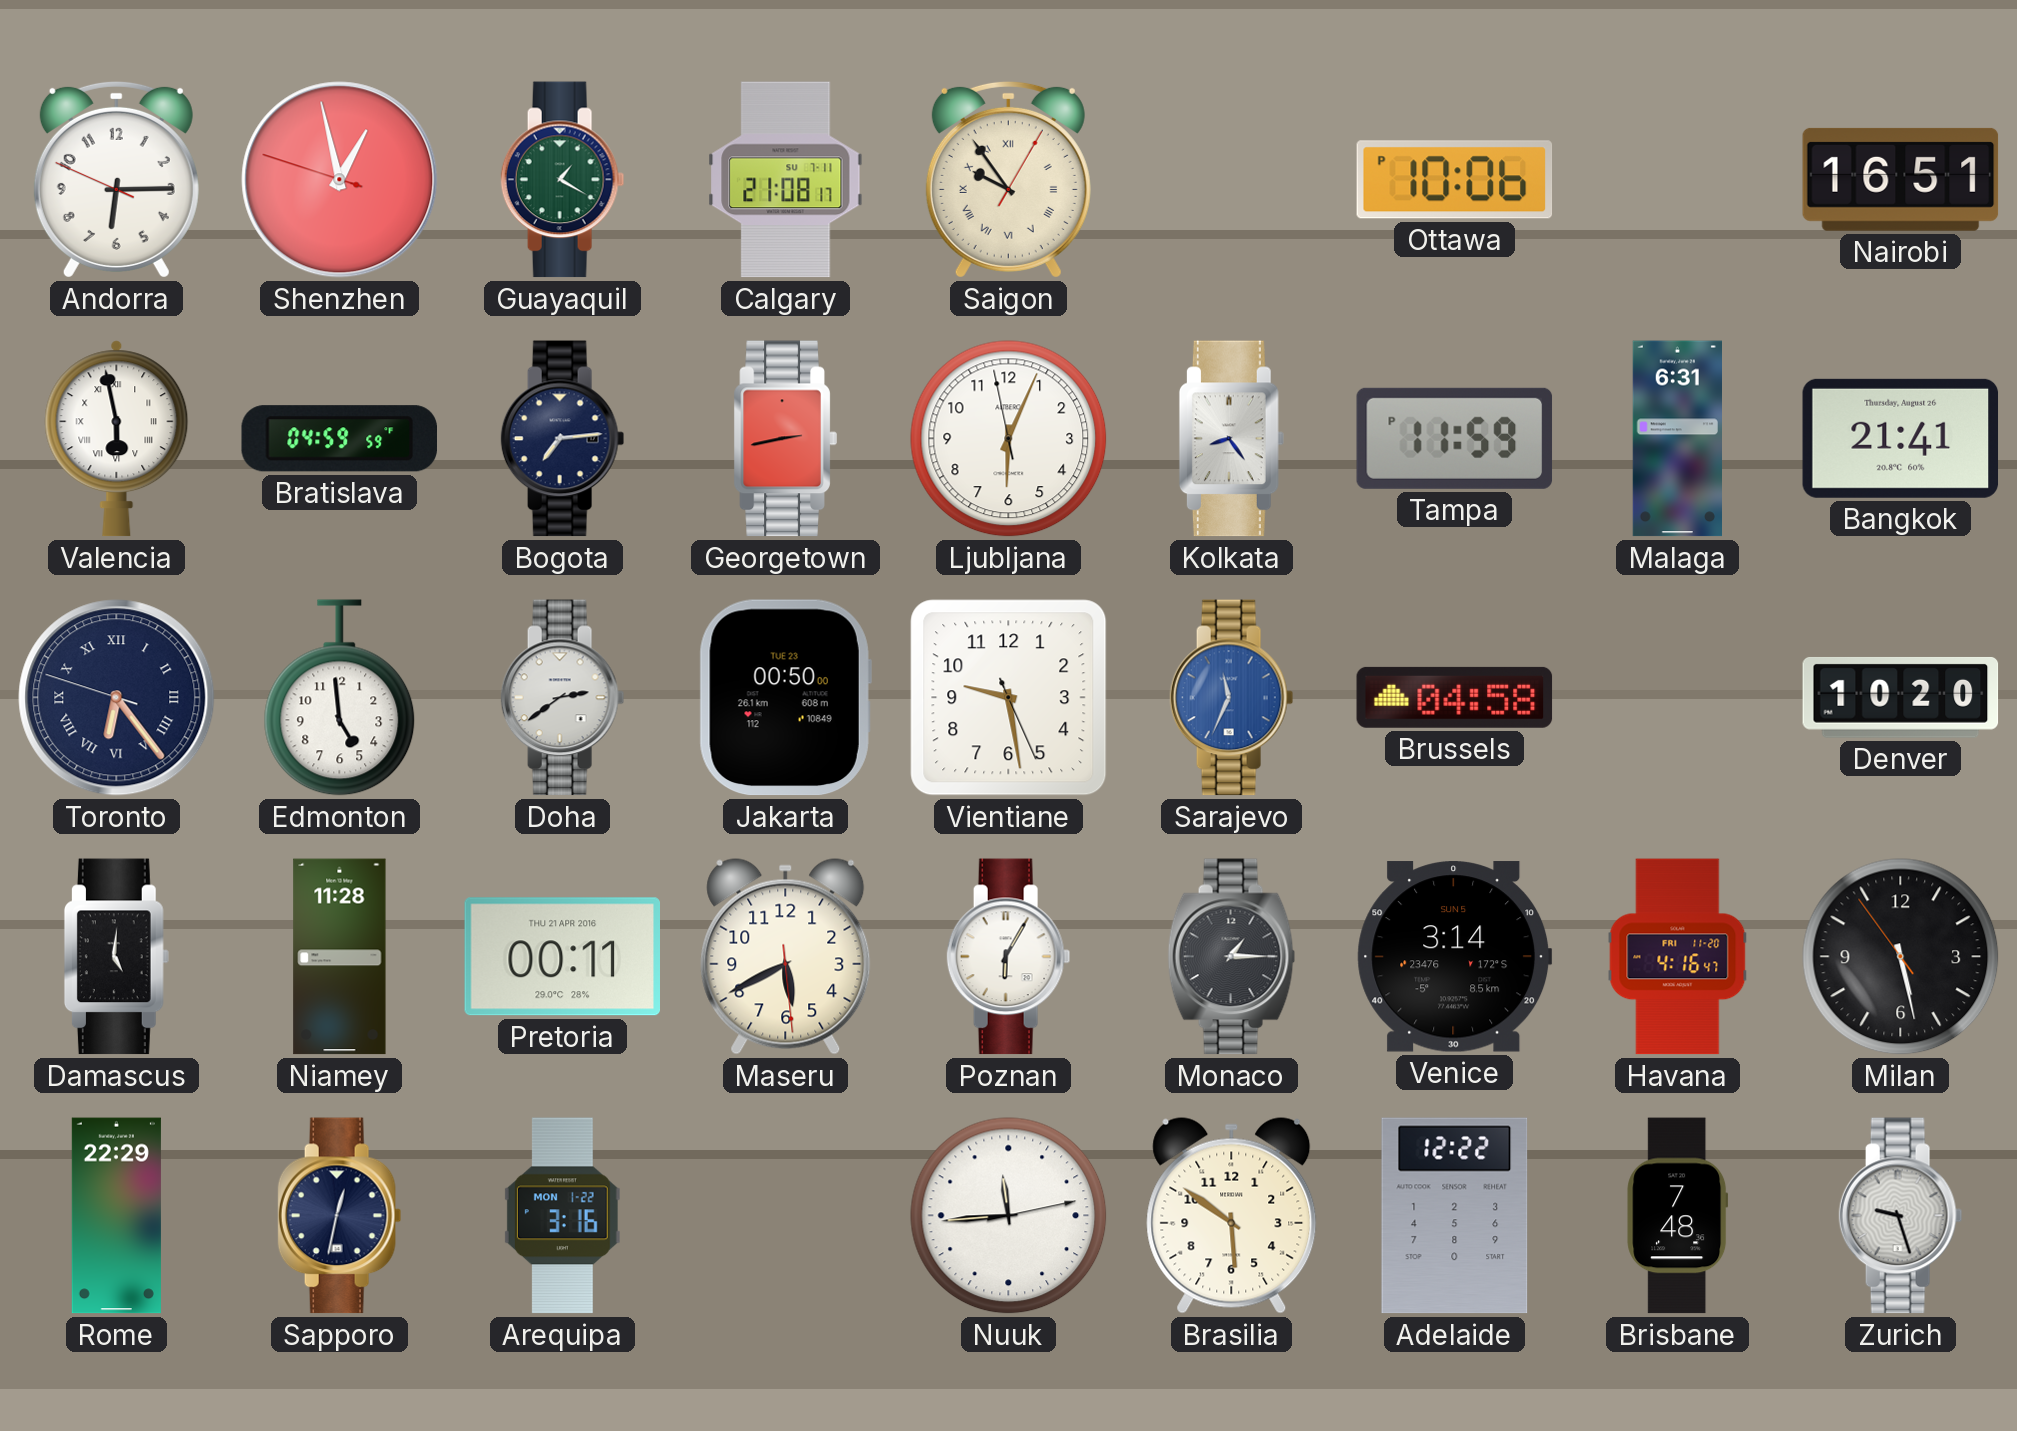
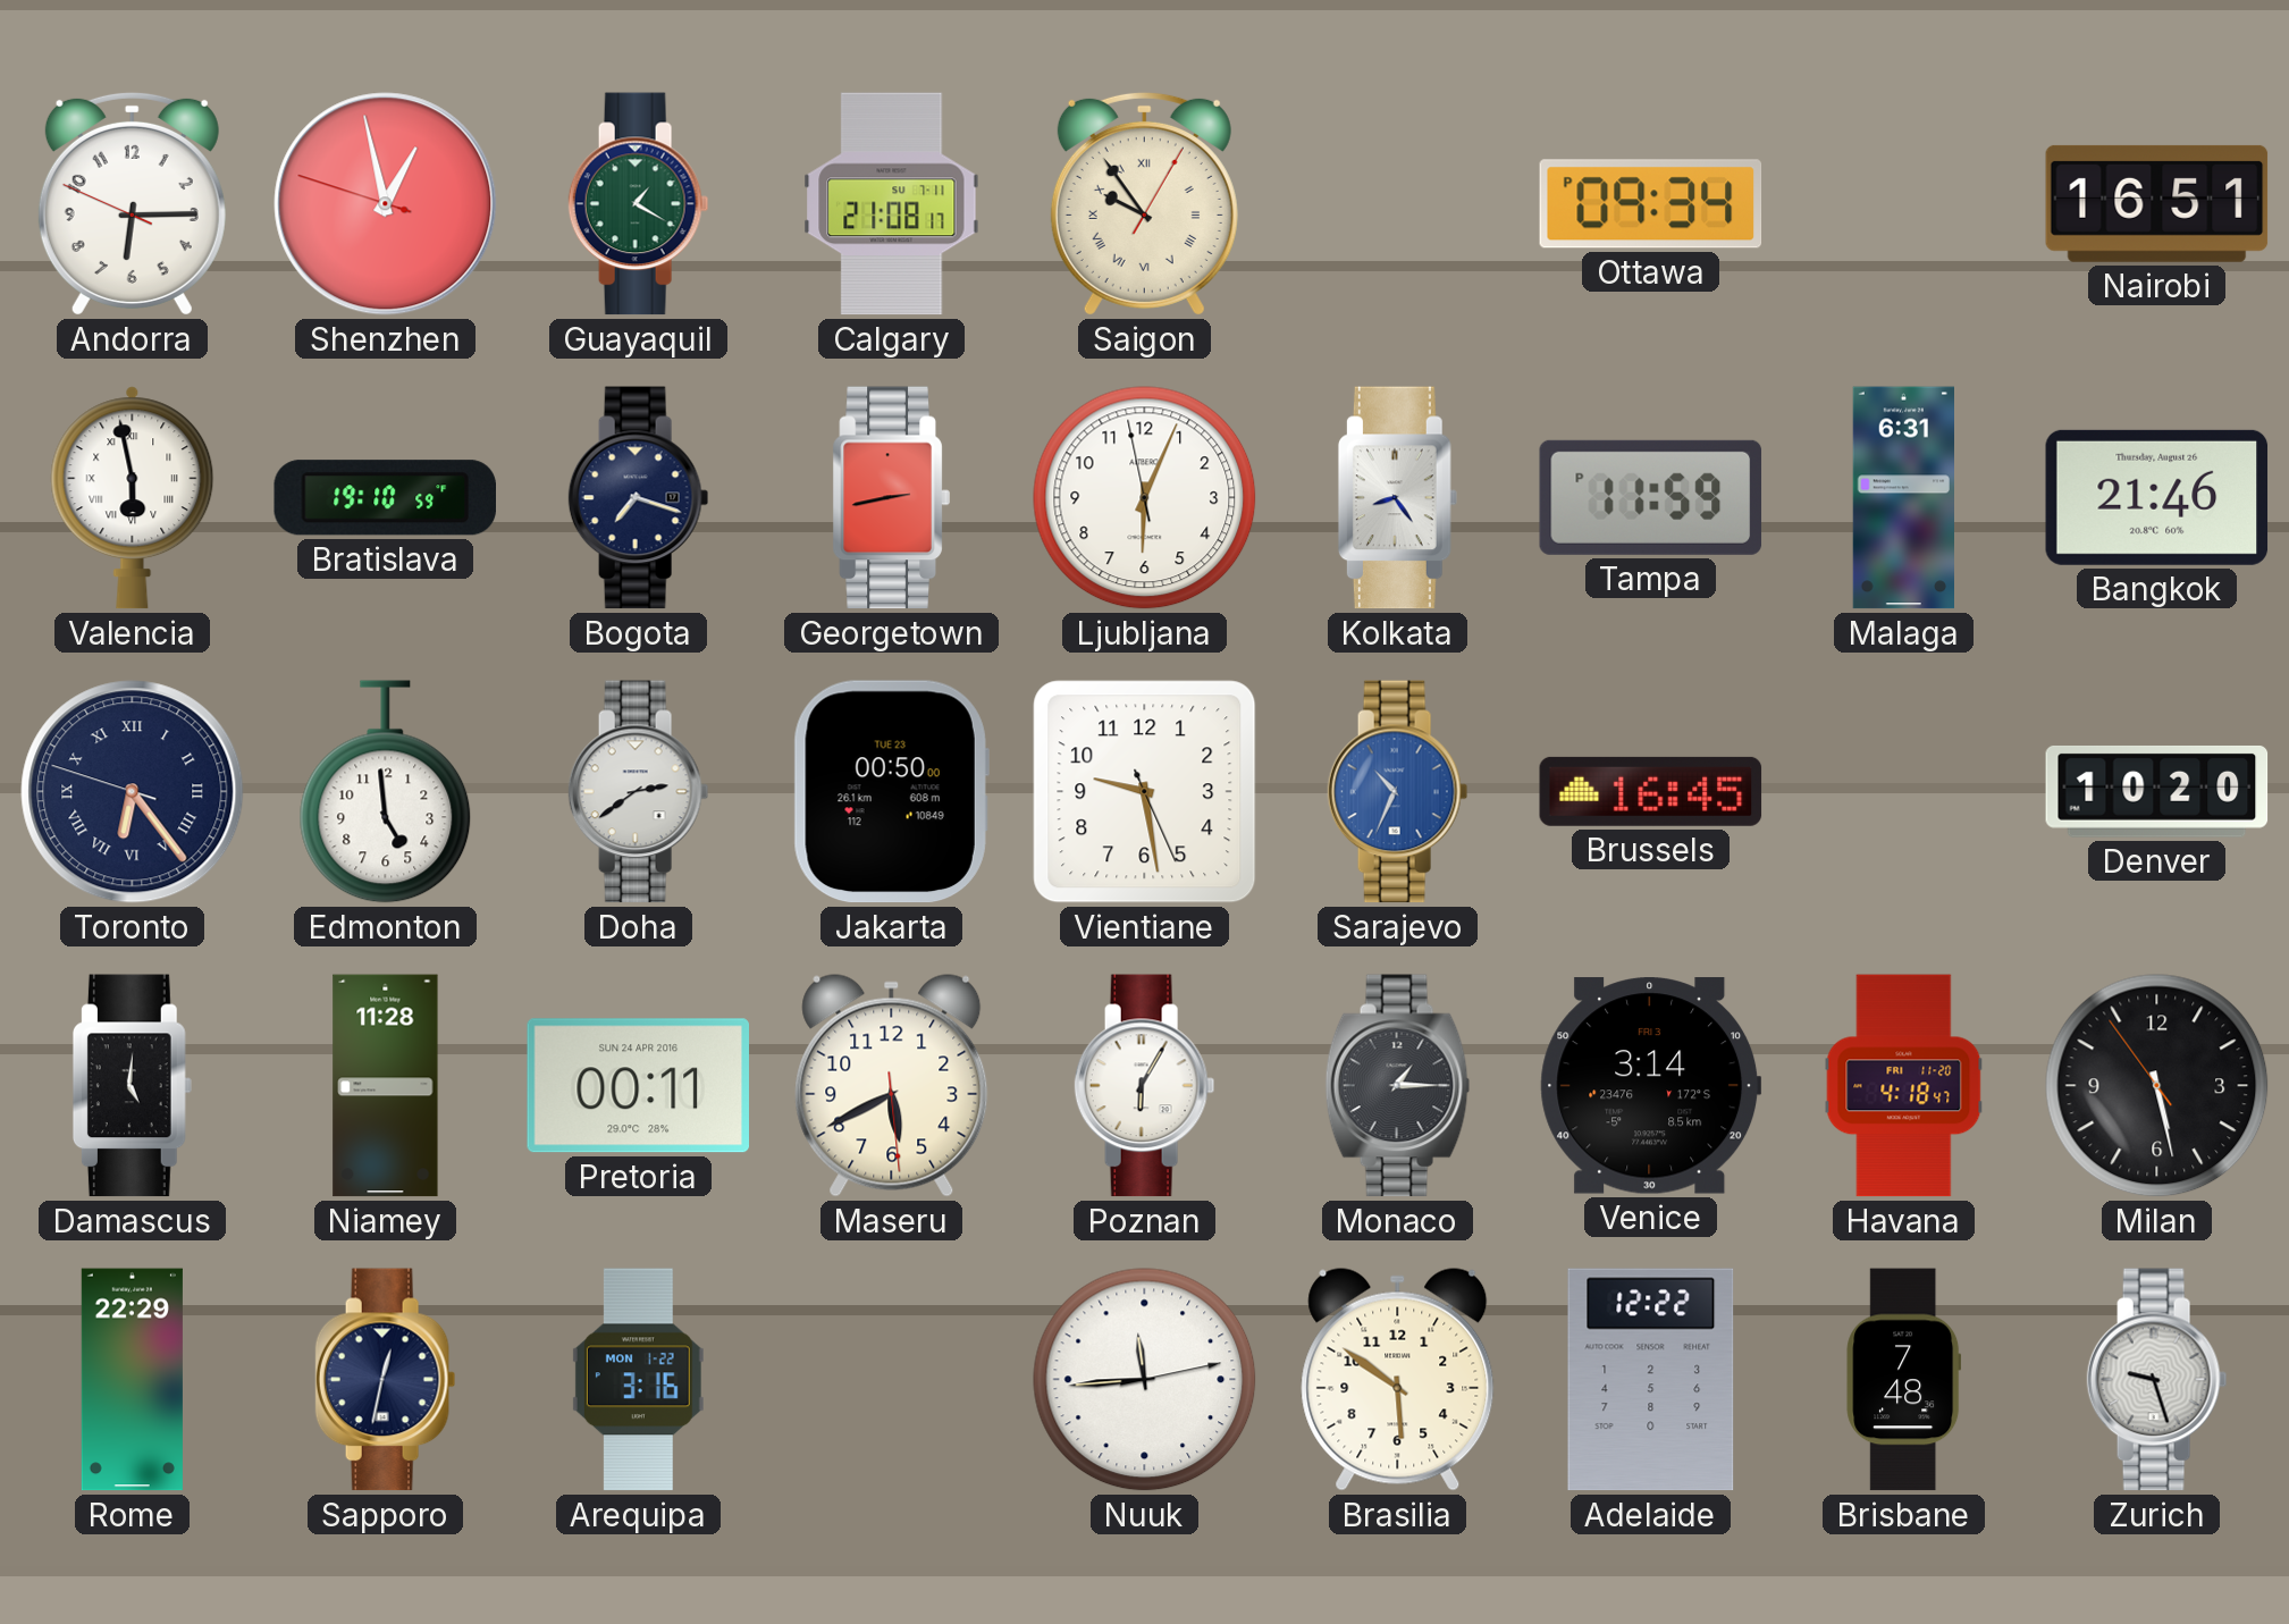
Ottawa: 10:06 -> 09:34 (1651, 204)
Bratislava: 04:59 -> 19:10 (385, 498)
Bogota: 7:14 -> 7:18 (639, 498)
Bangkok: 21:41 -> 21:46 (2157, 497)
Sarajevo: 11:34 -> 10:34 (1398, 792)
Brussels: 04:58 -> 16:45 (1651, 791)
Pretoria date: THU 21 APR 2016 -> SUN 24 APR 2016 (638, 1086)
Venice date: SUN 5 -> FRI 3 (1651, 1086)
Havana: 4:16 -> 4:18 (1904, 1086)
